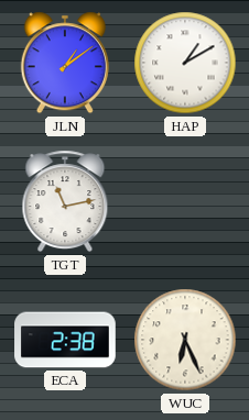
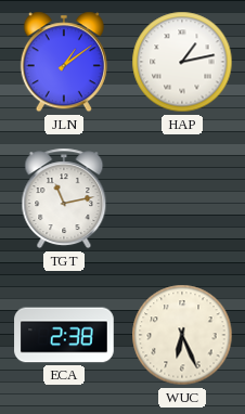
HAP: 1:10 -> 1:13 (182, 62)
